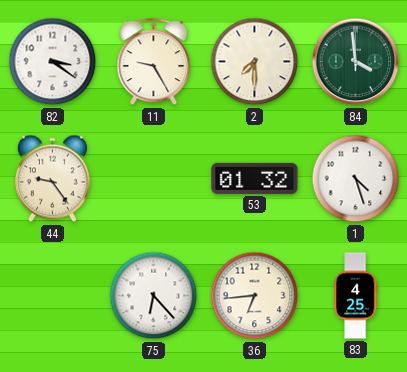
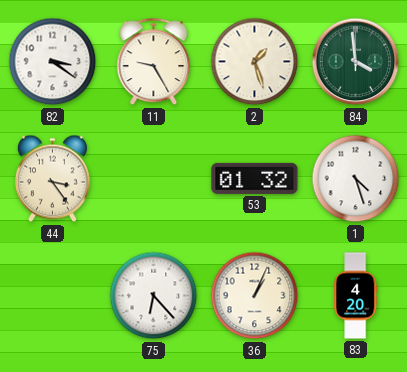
2: 7:30 -> 1:27 (255, 62)
44: 9:24 -> 3:24 (52, 179)
36: 6:44 -> 1:04 (255, 296)
83: 4:25 -> 4:20 (356, 296)
